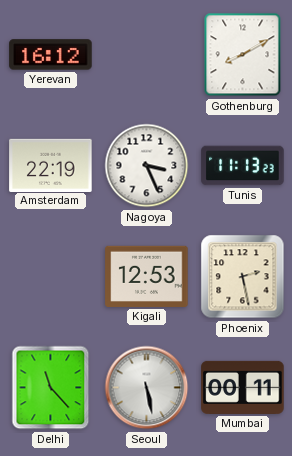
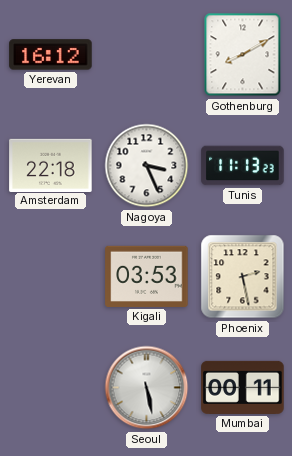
Amsterdam: 22:19 -> 22:18 (51, 165)
Kigali: 12:53 -> 03:53 (147, 276)
Delhi: 11:23 -> none (51, 388)
